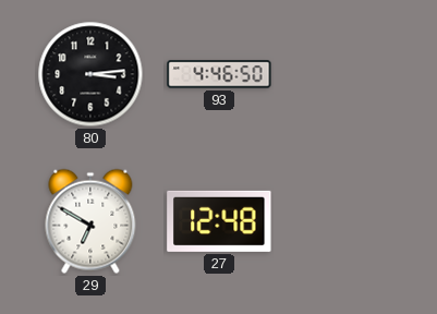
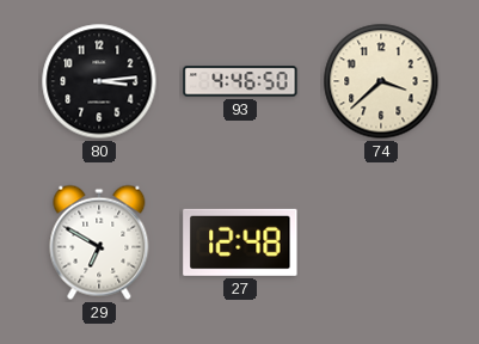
74: none -> 3:38 (381, 81)
